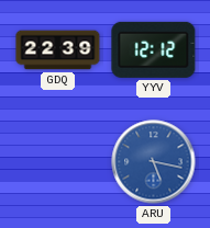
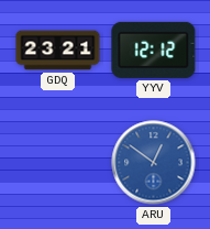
GDQ: 22:39 -> 23:21 (58, 51)
ARU: 5:17 -> 12:51 (154, 163)
